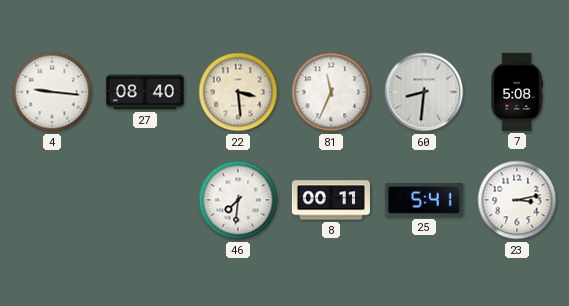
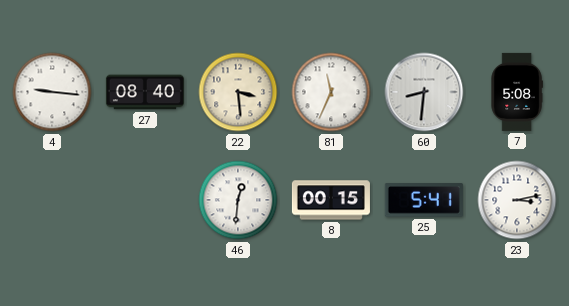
46: 7:31 -> 12:31 (238, 200)
8: 00:11 -> 00:15 (331, 200)
